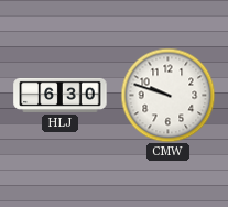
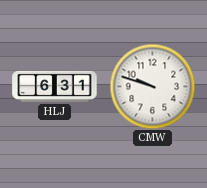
HLJ: 6:30 -> 6:31 (55, 86)
